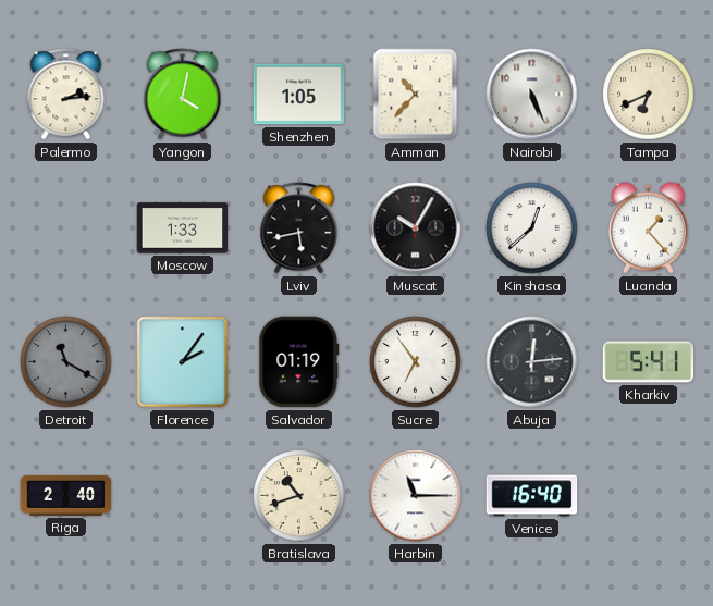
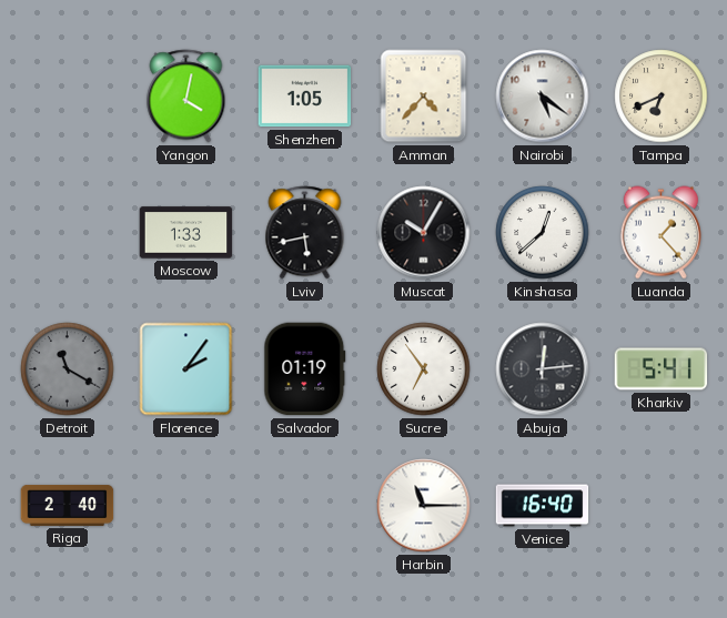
Palermo: 2:14 -> none (66, 95)
Amman: 10:37 -> 4:37 (424, 97)
Nairobi: 5:26 -> 5:21 (543, 97)
Bratislava: 10:42 -> none (299, 496)
